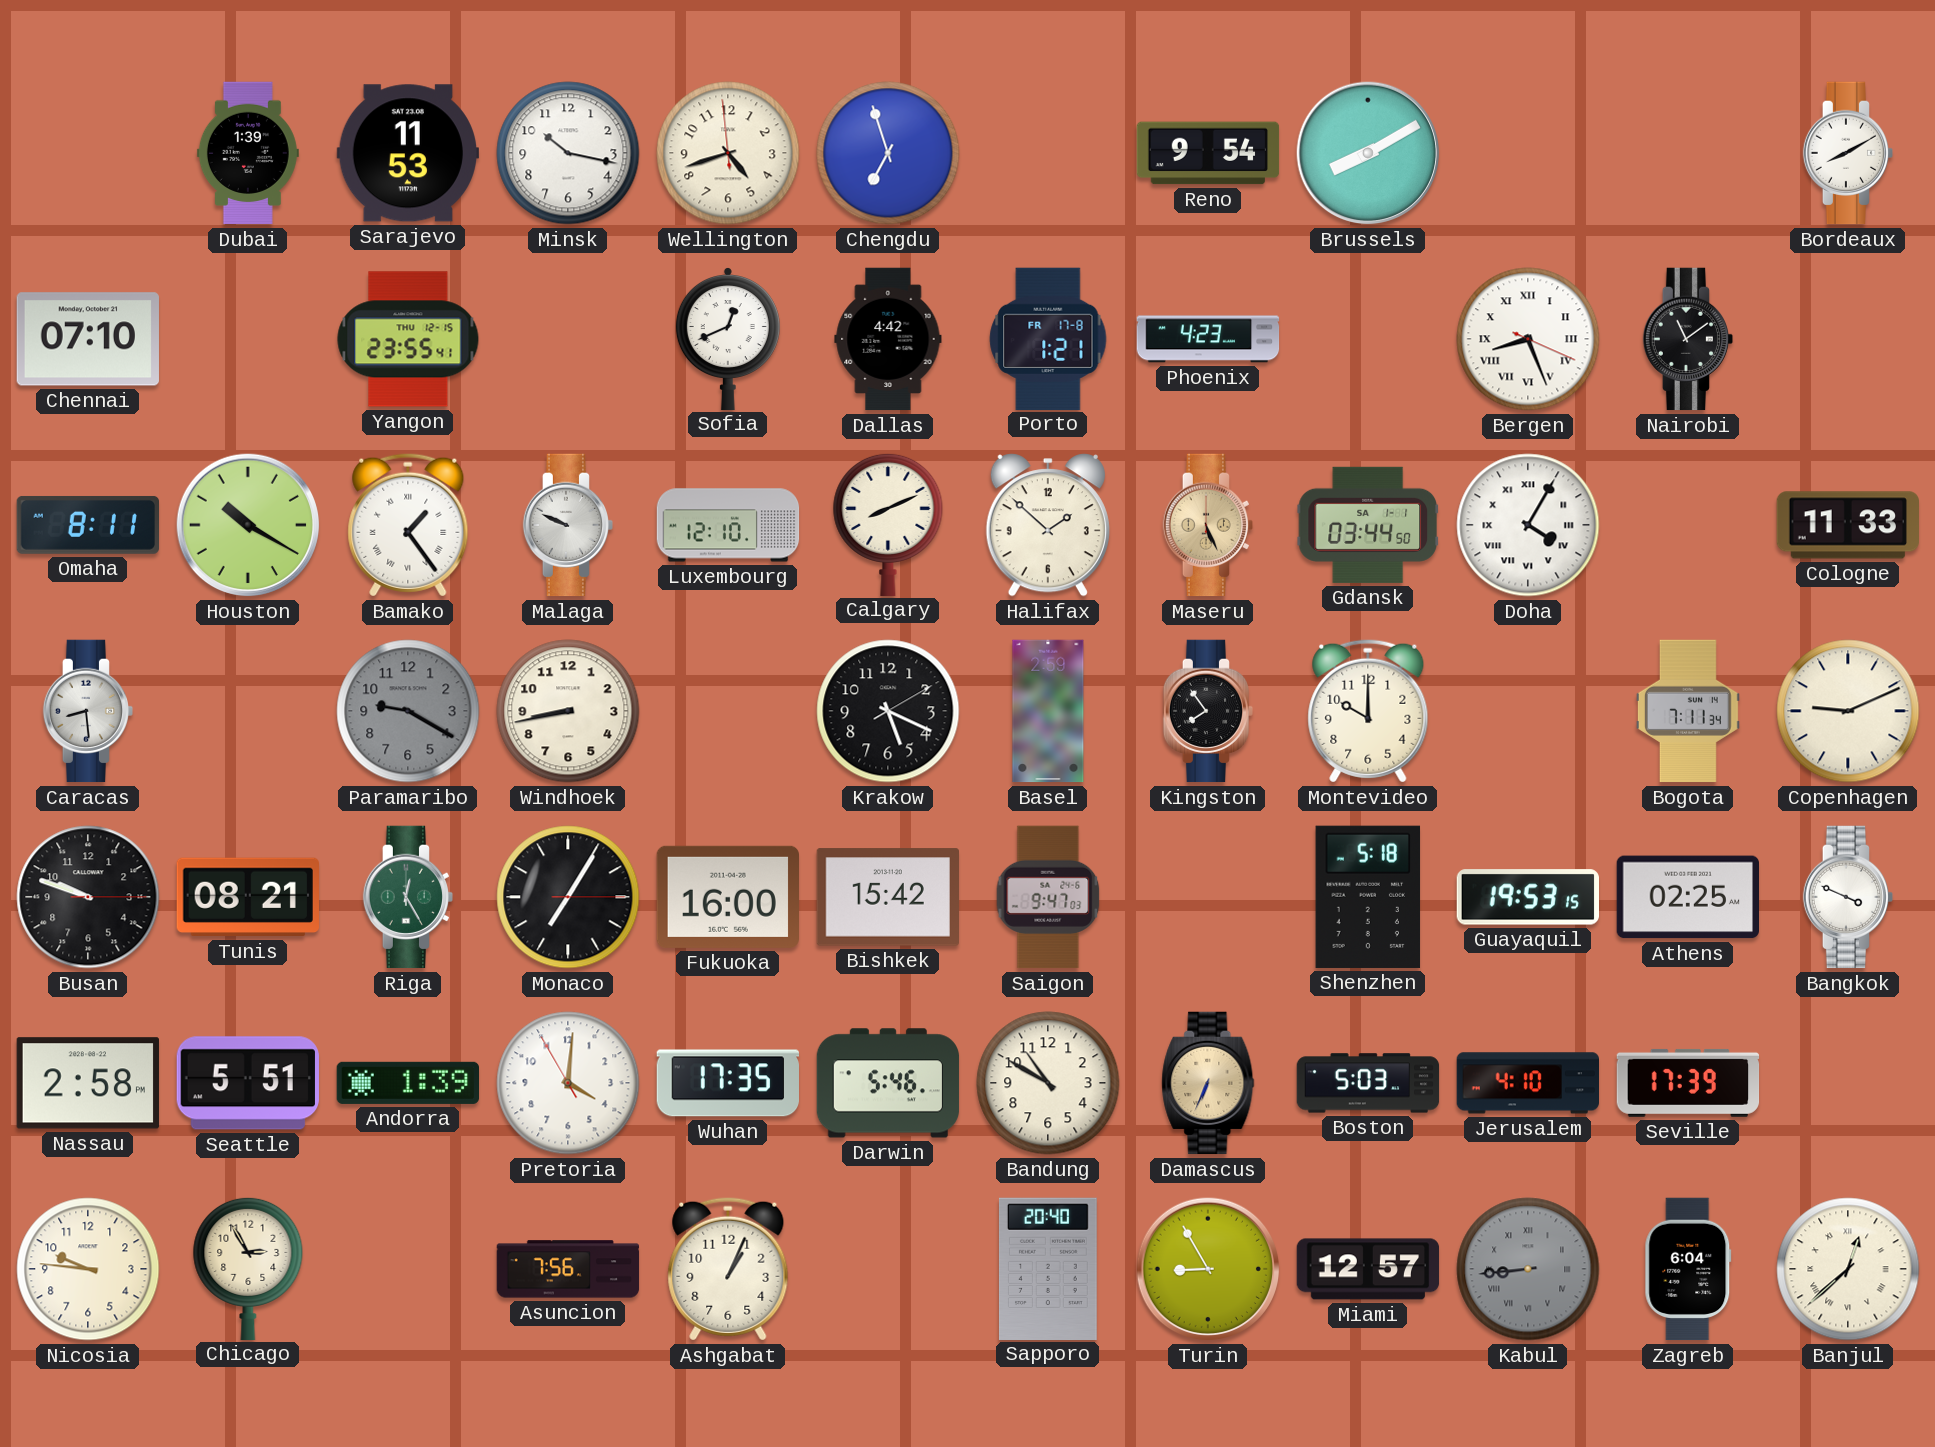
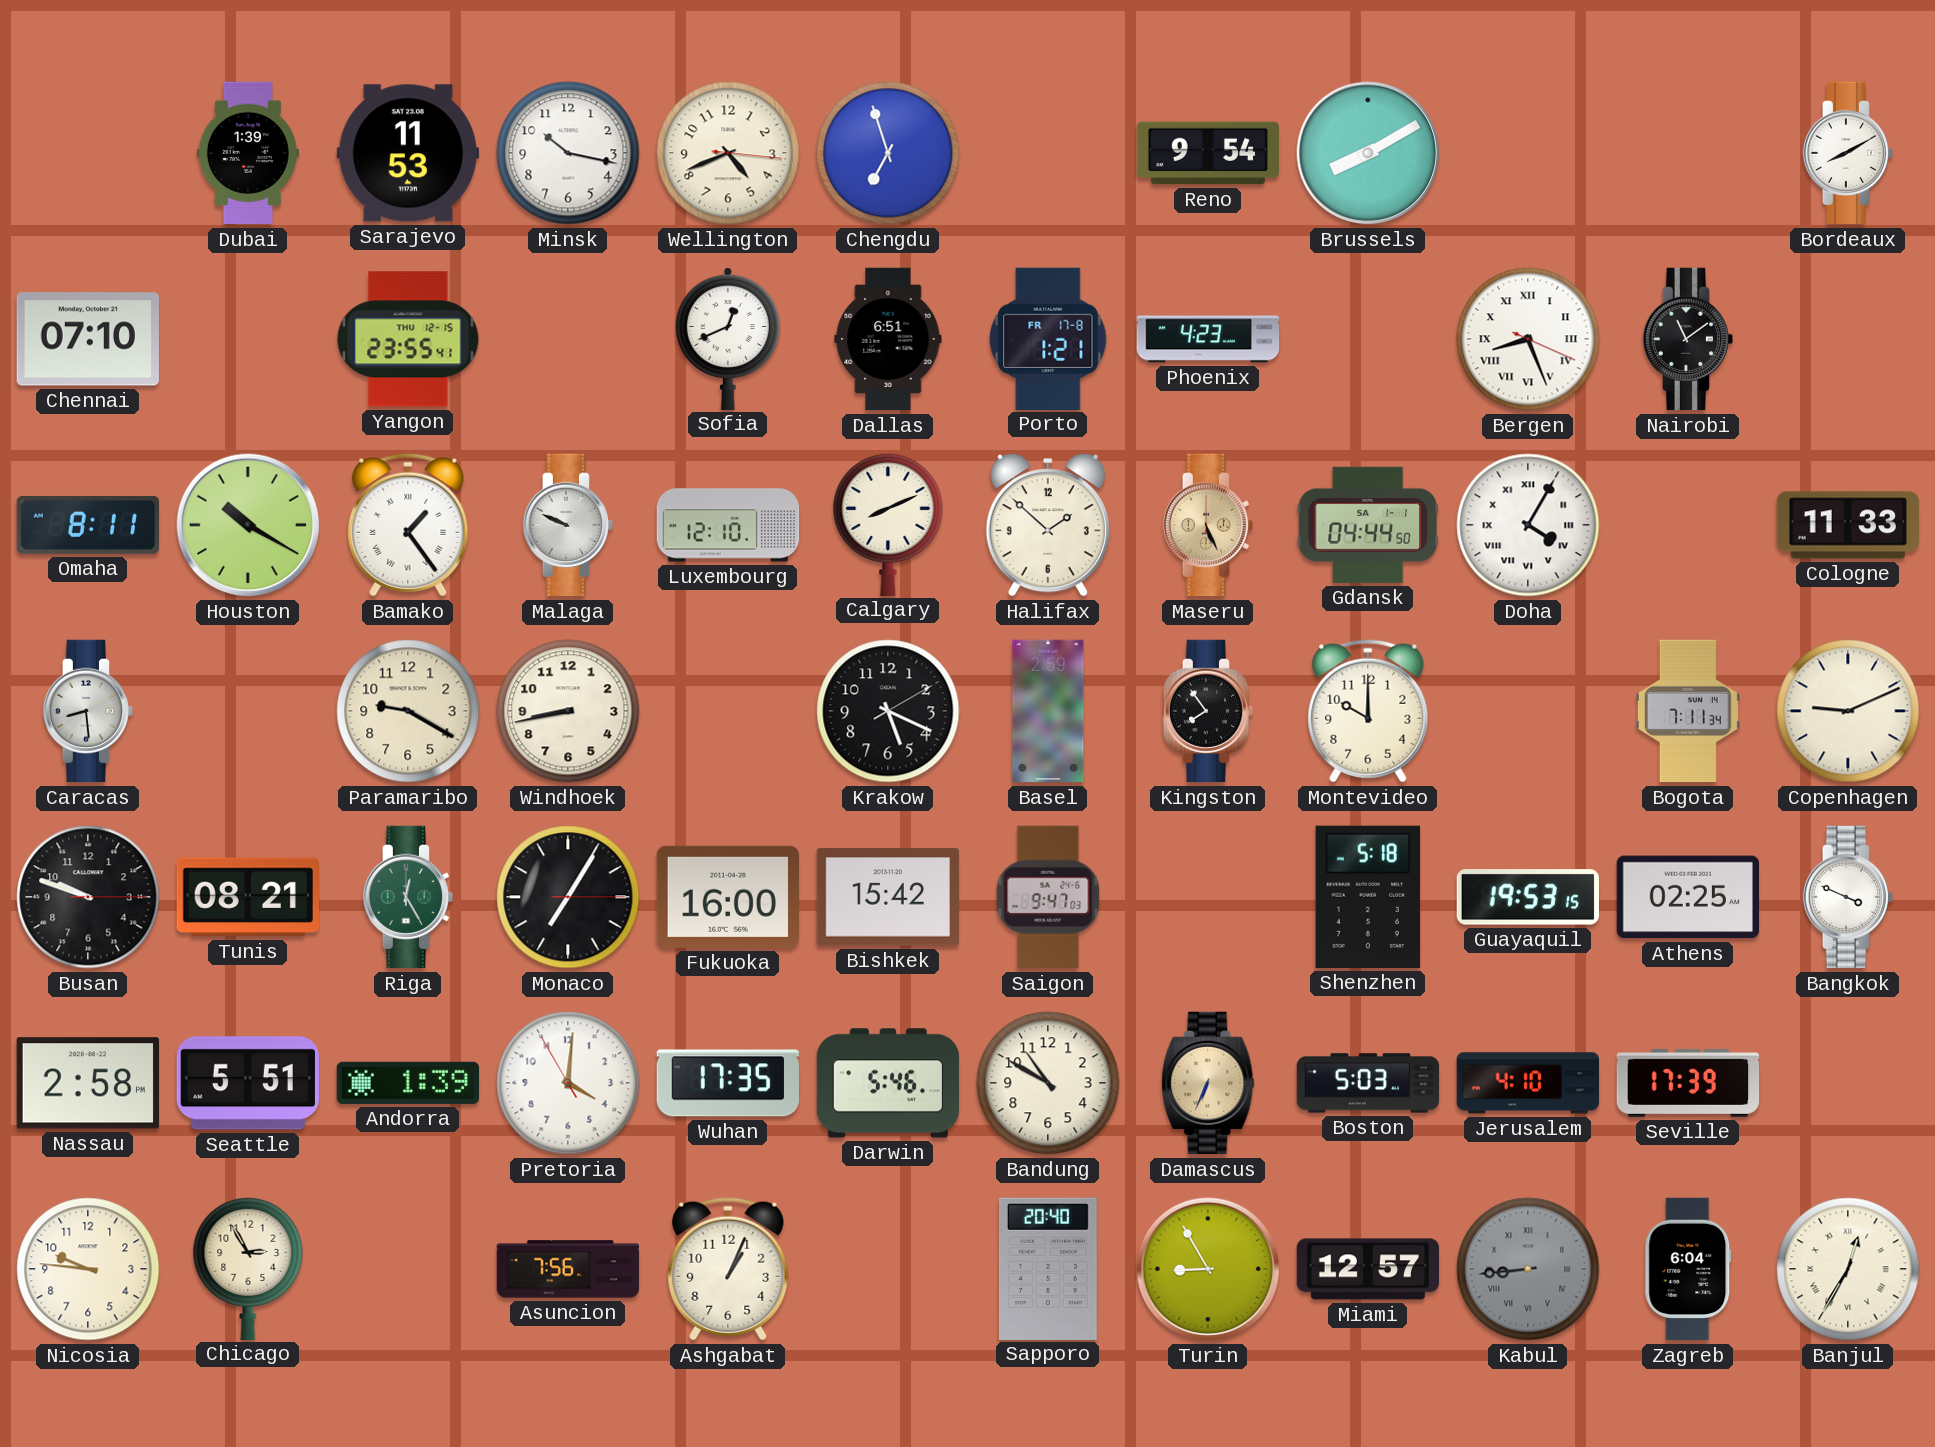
Wellington: 4:41:59 -> 4:41:16 (728, 153)
Dallas: 4:42 -> 6:51 (888, 339)
Gdansk: 03:44 -> 04:44 (1367, 525)
Paramaribo dial: grey -> cream (408, 711)
Banjul: 12:38 -> 12:35 (1848, 1269)
